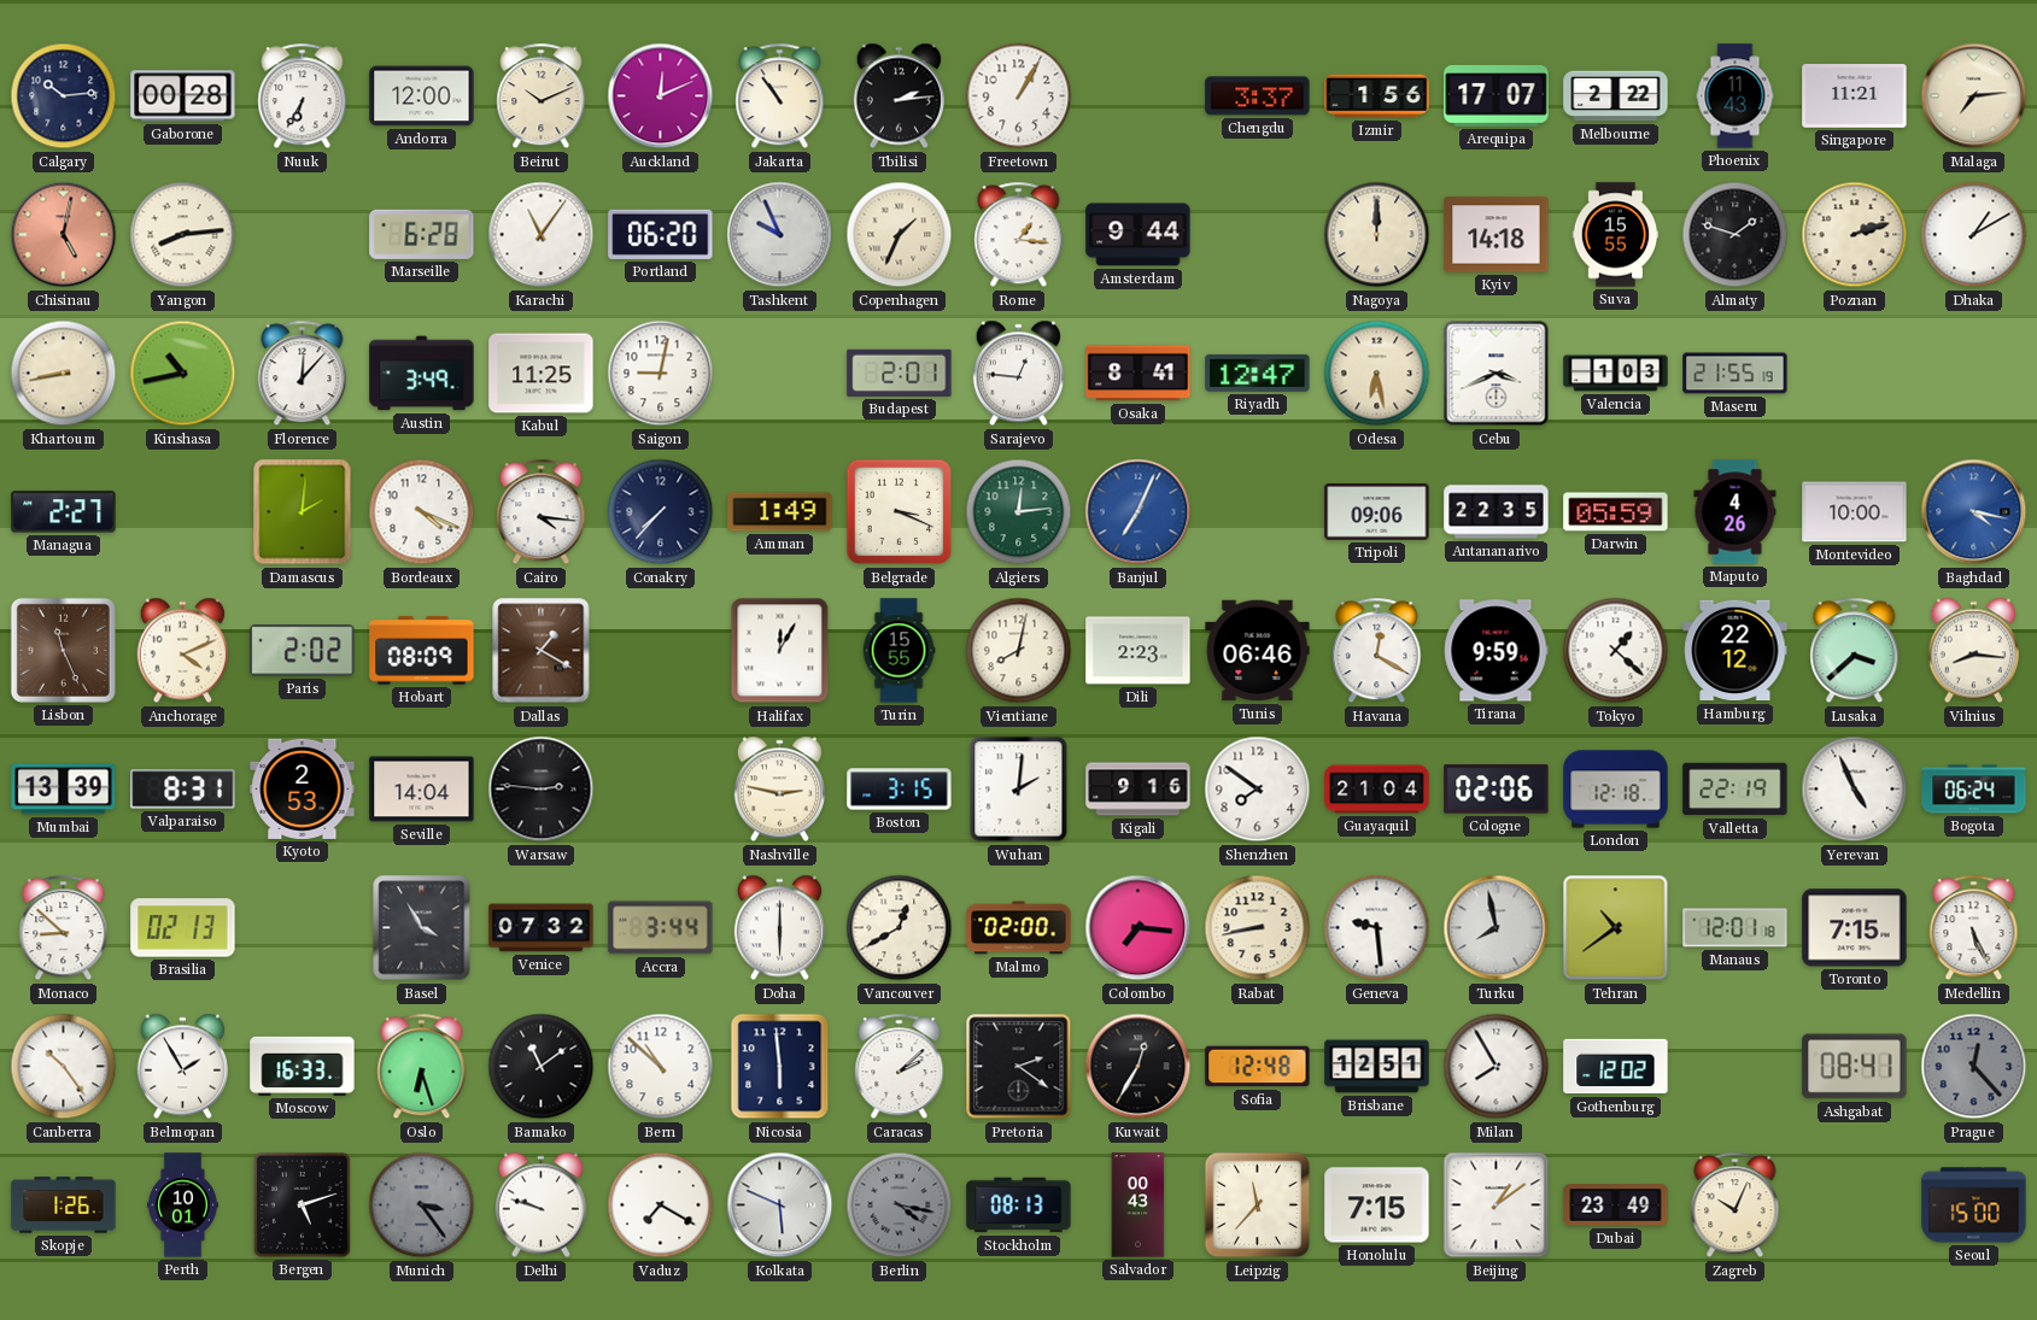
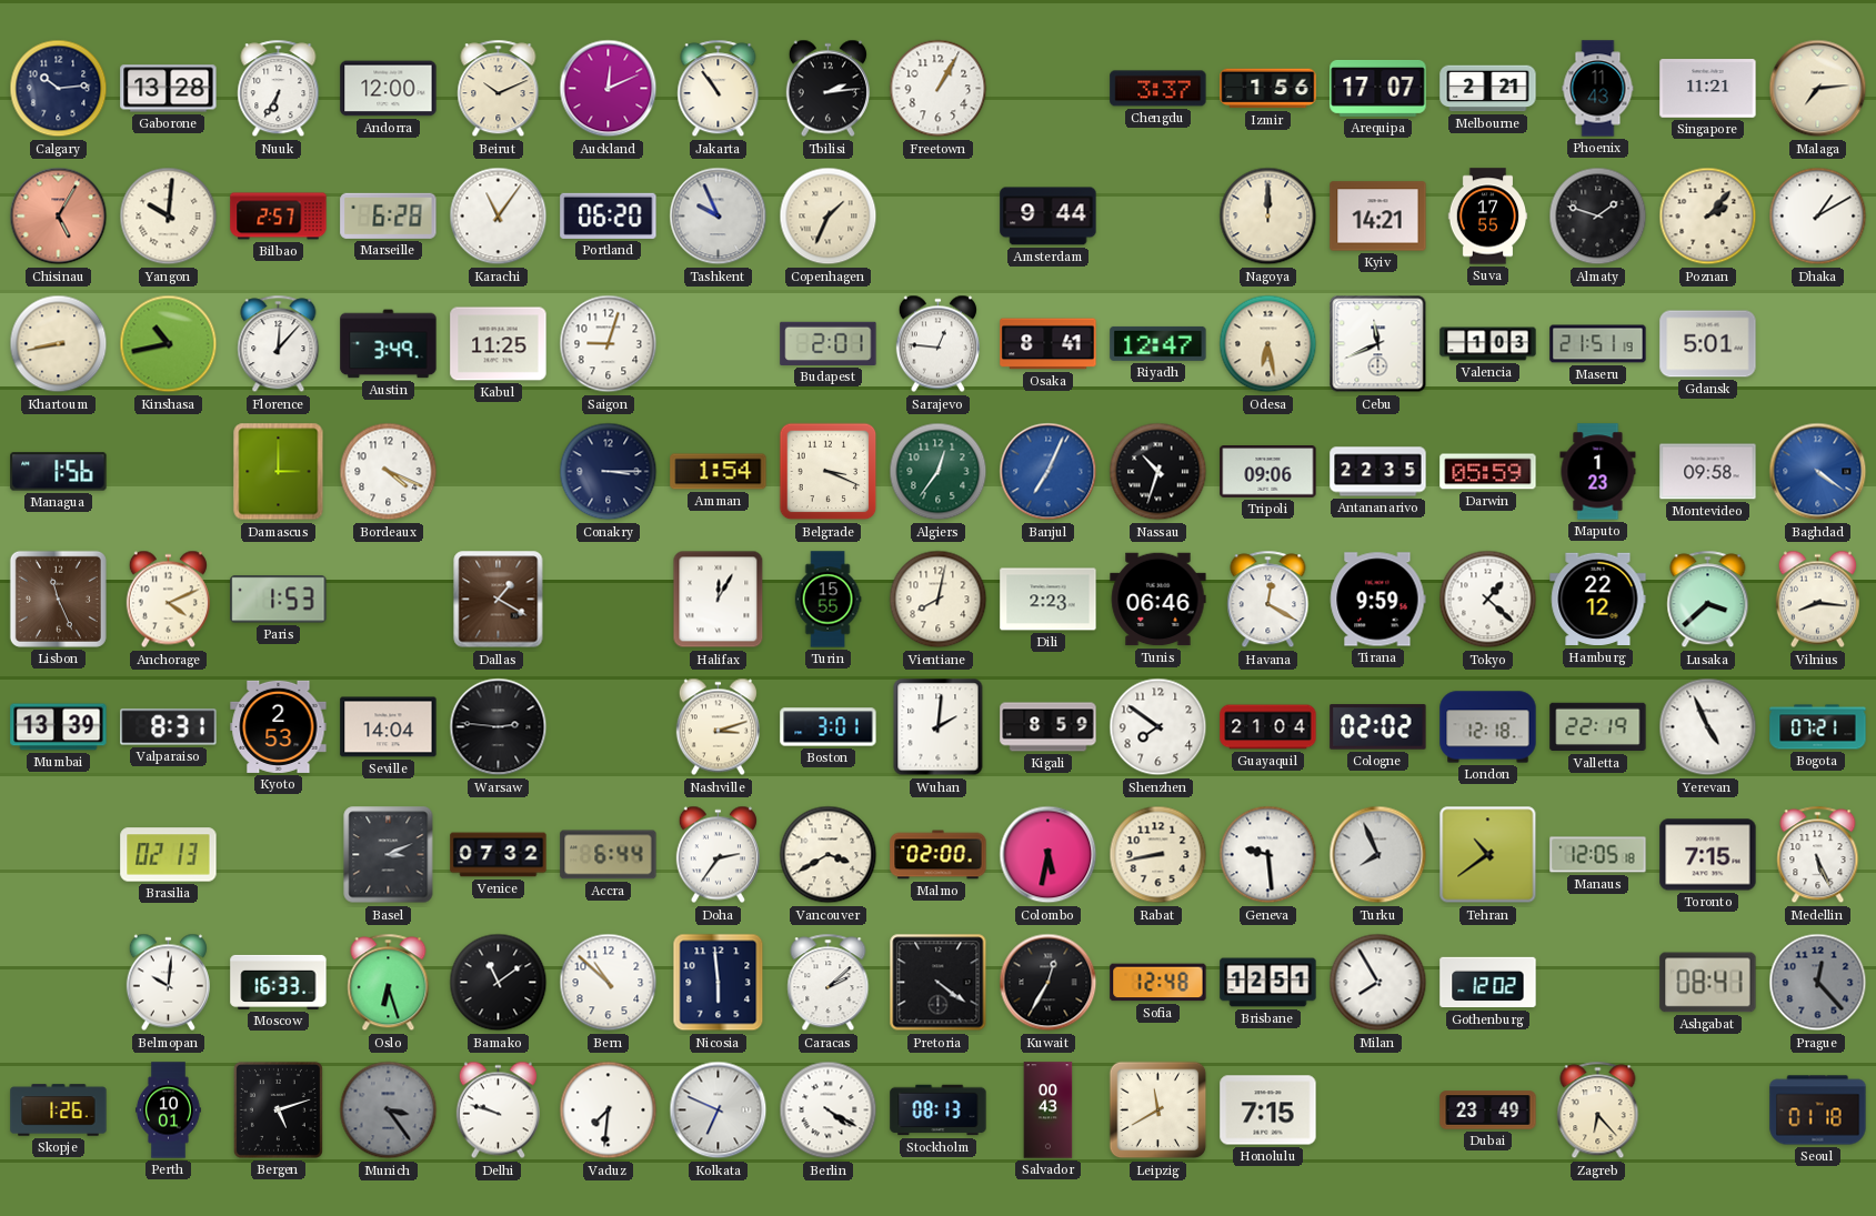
Gaborone: 00:28 -> 13:28 (169, 89)
Melbourne: 2:22 -> 2:21 (1488, 89)
Chisinau: 5:02 -> 5:05 (59, 217)
Yangon: 8:14 -> 10:01 (169, 217)
Bilbao: none -> 2:57 (279, 217)
Rome: 1:16 -> none (1019, 235)
Kyiv: 14:18 -> 14:21 (1378, 217)
Suva: 15:55 -> 17:55 (1488, 217)
Poznan: 2:12 -> 2:07 (1708, 217)
Saigon: 9:02 -> 9:03 (609, 344)
Cebu: 3:41 -> 11:41 (1378, 344)
Maseru: 21:55 -> 21:51 (1598, 344)
Gdansk: none -> 5:01 (1708, 344)
Managua: 2:27 -> 1:56 (59, 472)
Damascus: 2:01 -> 3:00 (279, 472)
Cairo: 4:16 -> none (542, 512)
Conakry: 7:37 -> 3:15 (609, 472)
Amman: 1:49 -> 1:54 (719, 472)
Algiers: 12:14 -> 12:36 (939, 472)
Nassau: none -> 10:33 (1158, 472)
Maputo: 4:26 -> 1:23 (1598, 472)
Montevideo: 10:00 -> 09:58 (1708, 472)
Baghdad: 4:17 -> 4:21 (1818, 472)
Paris: 2:02 -> 1:53 (279, 600)
Hobart: 08:09 -> none (422, 651)
Nashville: 2:47 -> 3:12 (718, 727)
Boston: 3:15 -> 3:01 (829, 727)
Kigali: 9:16 -> 8:59 (1049, 727)
Cologne: 02:06 -> 02:02 (1378, 727)
Bogota: 06:24 -> 07:21 (1818, 727)
Monaco: 8:52 -> none (64, 928)
Basel: 3:55 -> 3:11 (389, 855)
Accra: 3:44 -> 6:44 (609, 855)
Doha: 6:00 -> 2:36 (718, 855)
Vancouver: 12:40 -> 3:40 (829, 855)
Colombo: 7:16 -> 5:32 (1049, 855)
Turku: 7:58 -> 7:56 (1378, 855)
Manaus: 12:01 -> 12:05 (1598, 855)
Canberra: 10:24 -> none (64, 1067)
Belmopan: 1:55 -> 10:01 (168, 983)
Pretoria: 2:21 -> 4:21 (939, 983)
Vaduz: 7:20 -> 7:31 (609, 1111)
Kolkata: 5:49 -> 6:49 (719, 1111)
Berlin: 4:17 -> 4:20 (829, 1111)
Berlin dial: grey -> white (829, 1111)
Leipzig: 11:37 -> 11:40 (1158, 1111)
Beijing: 1:09 -> none (1497, 1205)
Zagreb: 10:04 -> 6:23 (1598, 1111)
Seoul: 15:00 -> 01:18 (1818, 1111)
